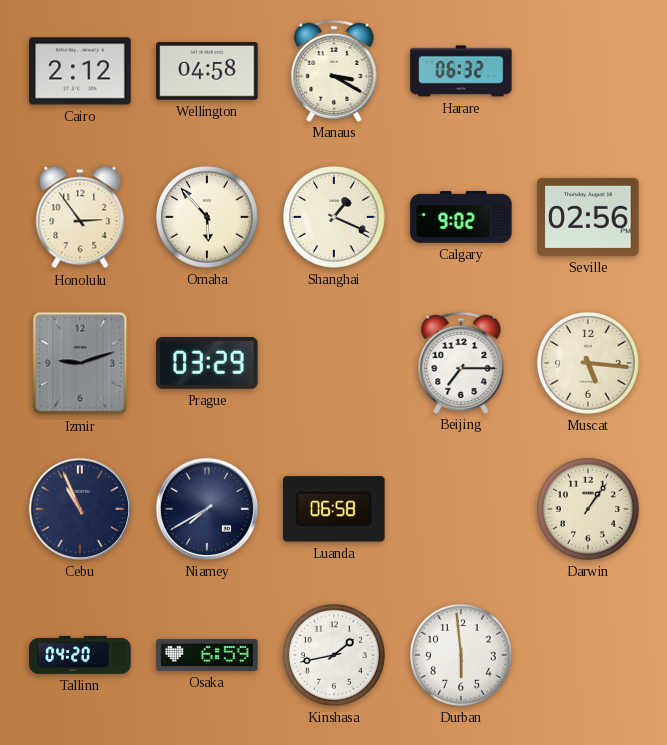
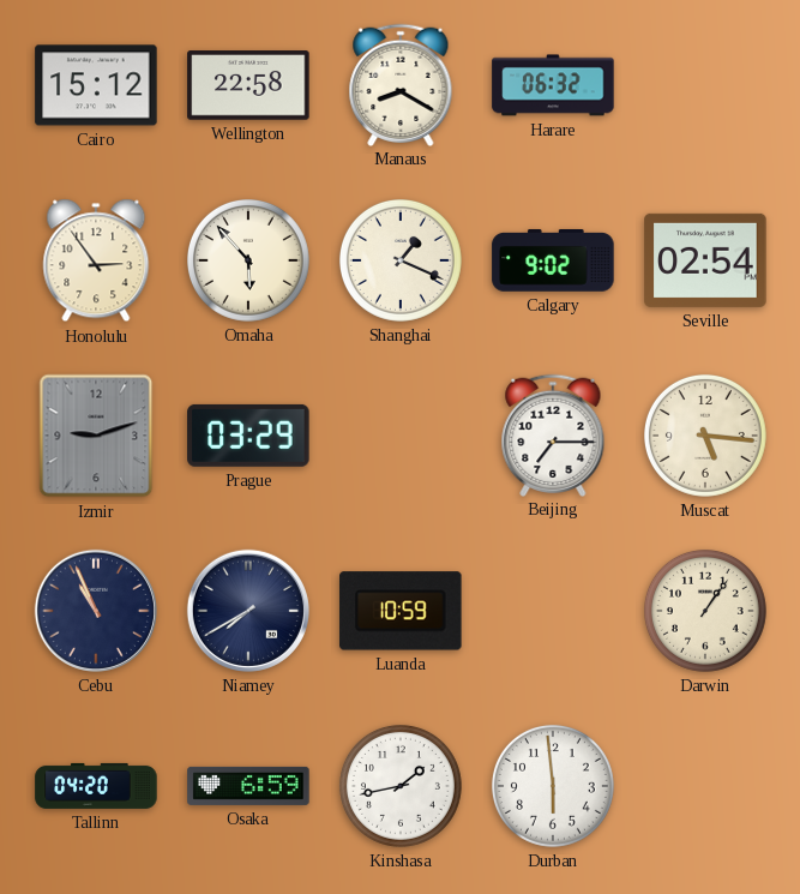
Cairo: 2:12 -> 15:12 (96, 85)
Wellington: 04:58 -> 22:58 (248, 85)
Manaus: 3:20 -> 8:20 (401, 84)
Seville: 02:56 -> 02:54 (705, 260)
Luanda: 06:58 -> 10:59 (401, 611)
